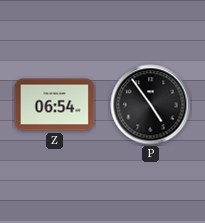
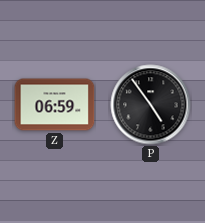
Z: 06:54 -> 06:59 (55, 105)
